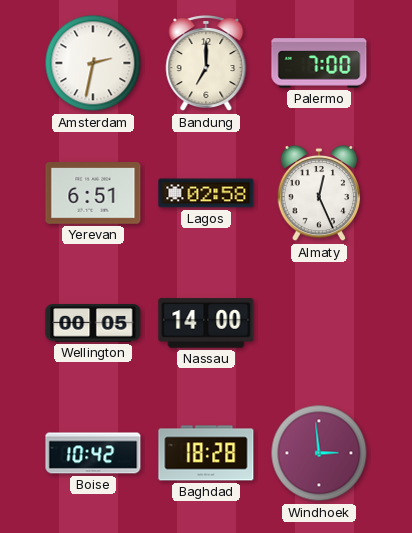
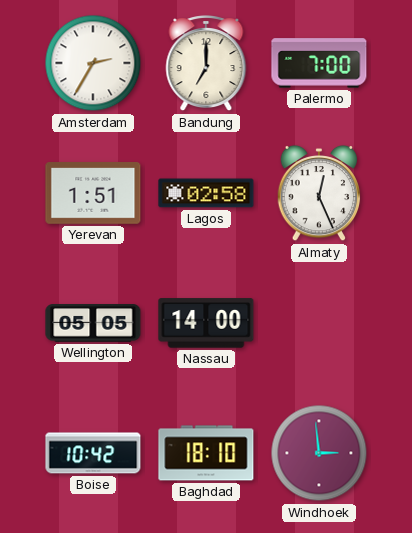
Amsterdam: 2:32 -> 2:35 (93, 63)
Yerevan: 6:51 -> 1:51 (93, 193)
Wellington: 00:05 -> 05:05 (93, 323)
Baghdad: 18:28 -> 18:10 (206, 453)
